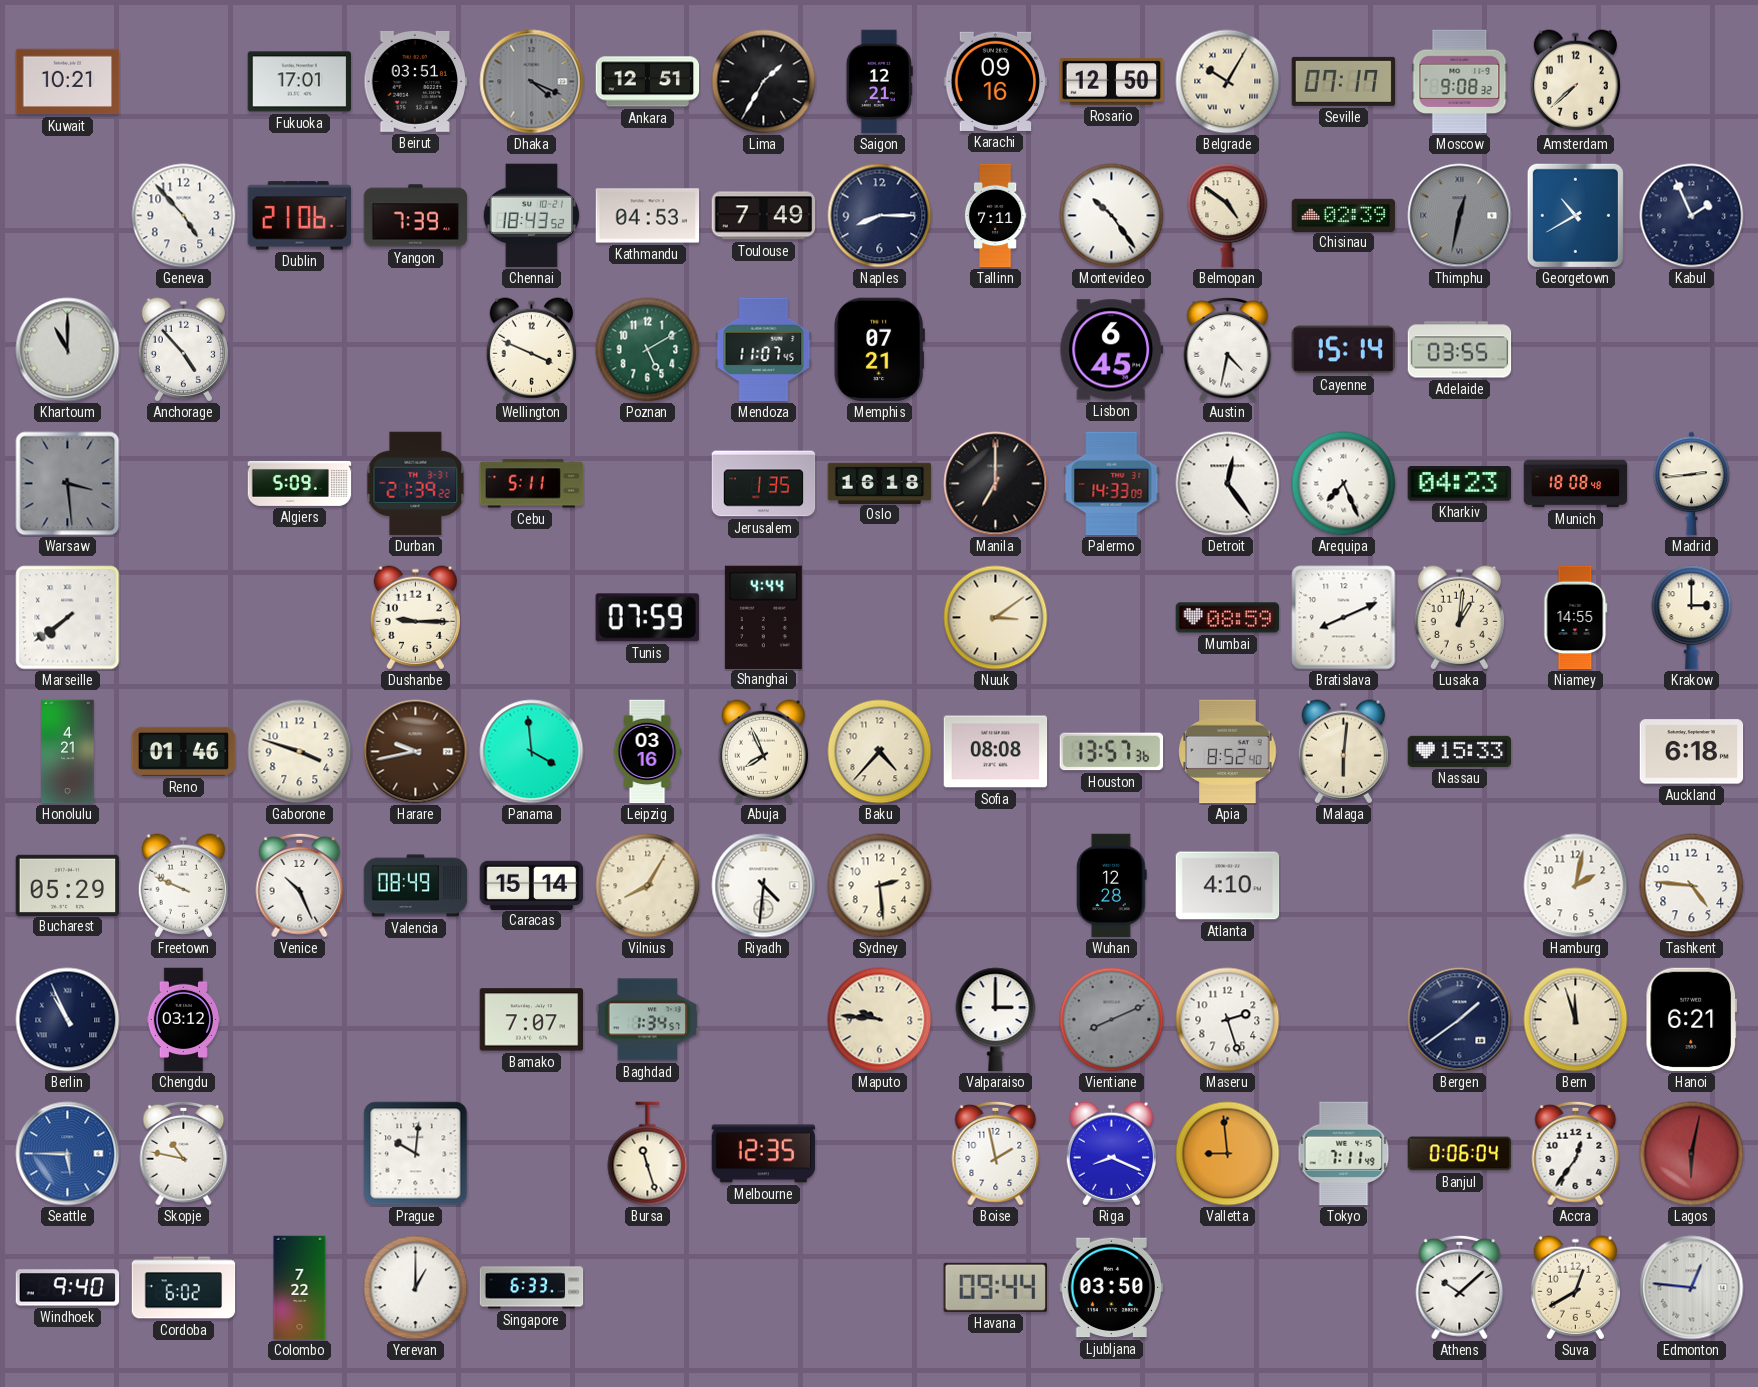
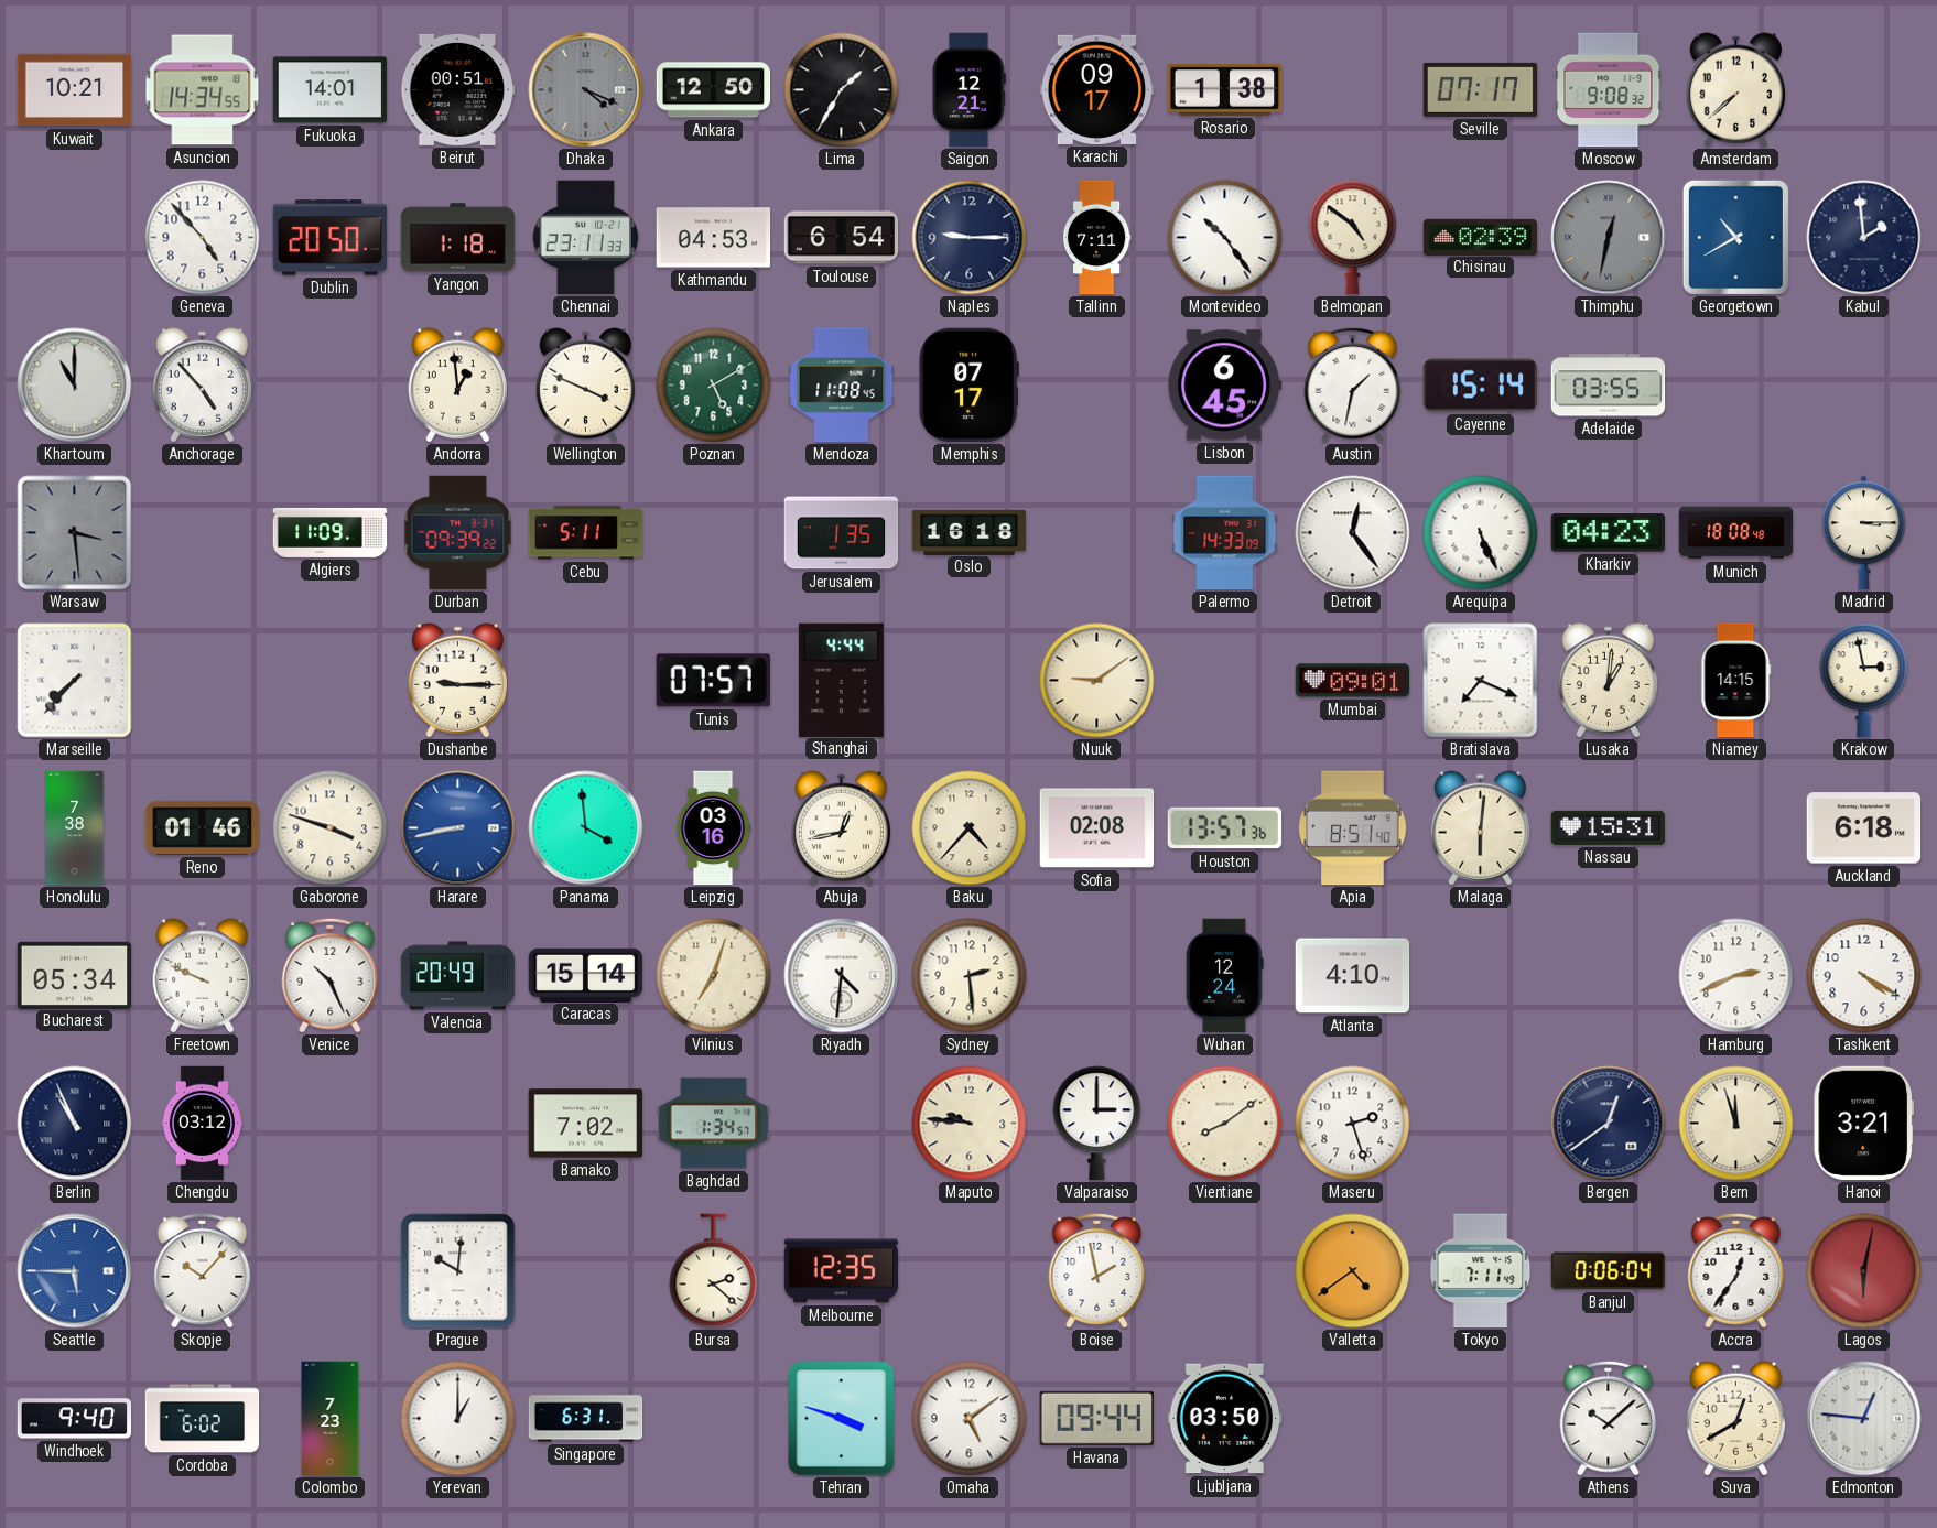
Asuncion: none -> 14:34 (203, 90)
Fukuoka: 17:01 -> 14:01 (331, 90)
Beirut: 03:51 -> 00:51 (458, 89)
Ankara: 12:51 -> 12:50 (714, 90)
Karachi: 09:16 -> 09:17 (1097, 89)
Rosario: 12:50 -> 1:38 (1225, 90)
Belgrade: 10:05 -> none (1228, 82)
Dublin: 21:06 -> 20:50 (331, 238)
Yangon: 7:39 -> 1:18 (458, 238)
Chennai: 18:43 -> 23:11 (586, 238)
Toulouse: 7:49 -> 6:54 (842, 238)
Naples: 8:15 -> 9:15 (970, 238)
Kabul: 1:56 -> 1:59 (1864, 238)
Andorra: none -> 12:59 (457, 386)
Mendoza: 11:07 -> 11:08 (842, 386)
Memphis: 07:21 -> 07:17 (968, 386)
Austin: 4:32 -> 1:32 (1353, 384)
Algiers: 5:09 -> 11:09 (331, 532)
Durban: 21:39 -> 09:39 (458, 533)
Manila: 7:00 -> none (996, 484)
Arequipa: 7:26 -> 5:26 (1481, 533)
Madrid: 2:44 -> 3:15 (1864, 533)
Marseille: 7:39 -> 7:37 (75, 681)
Tunis: 07:59 -> 07:57 (713, 681)
Nuuk: 3:09 -> 9:09 (1097, 681)
Mumbai: 08:59 -> 09:01 (1353, 681)
Bratislava: 8:11 -> 7:19 (1481, 681)
Niamey: 14:55 -> 14:15 (1736, 681)
Krakow: 3:00 -> 2:58 (1864, 681)
Honolulu: 4:21 -> 7:38 (75, 828)
Harare: 9:43 -> 8:43 (458, 828)
Harare dial: brown -> blue (458, 828)
Abuja: 7:56 -> 12:43 (841, 828)
Sofia: 08:08 -> 02:08 (1097, 828)
Apia: 8:52 -> 8:51 (1353, 828)
Nassau: 15:33 -> 15:31 (1609, 827)
Bucharest: 05:29 -> 05:34 (75, 975)
Valencia: 08:49 -> 20:49 (458, 976)
Vilnius: 8:05 -> 7:03 (714, 976)
Wuhan: 12:28 -> 12:24 (1225, 976)
Hamburg: 2:02 -> 2:41 (1736, 976)
Tashkent: 4:46 -> 4:20 (1864, 976)
Bamako: 7:07 -> 7:02 (586, 1124)
Vientiane: 8:11 -> 8:09 (1225, 1124)
Vientiane dial: grey -> cream (1225, 1124)
Bergen: 1:39 -> 12:39 (1609, 1124)
Hanoi: 6:21 -> 3:21 (1863, 1124)
Skopje: 10:47 -> 10:07 (203, 1270)
Bursa: 11:27 -> 2:22 (714, 1271)
Riga: 8:19 -> none (1111, 1154)
Valletta: 8:59 -> 4:39 (1353, 1271)
Colombo: 7:22 -> 7:23 (331, 1419)
Singapore: 6:33 -> 6:31 (586, 1419)
Tehran: none -> 3:48 (842, 1419)
Omaha: none -> 5:09 (970, 1419)
